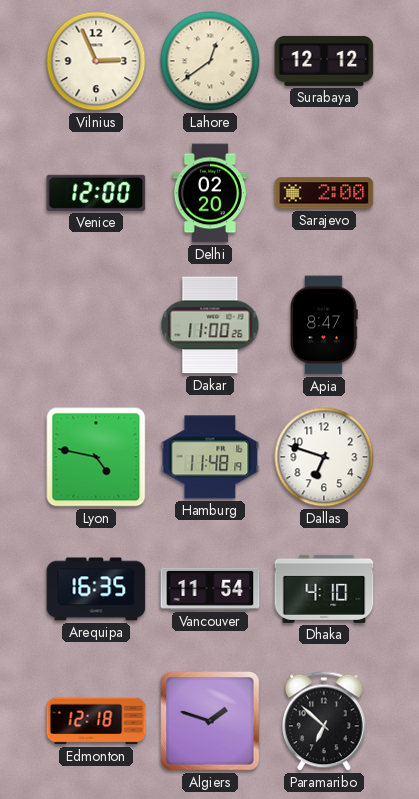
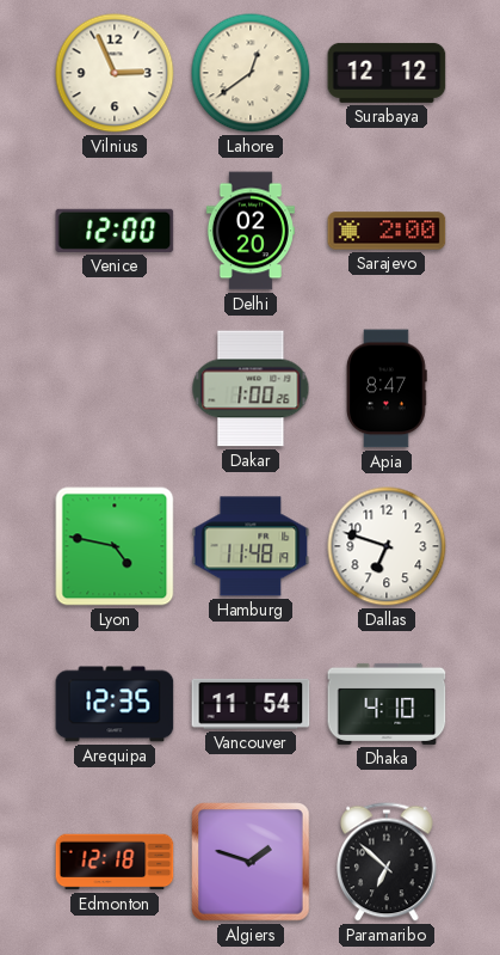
Dakar: 11:00 -> 1:00 (251, 388)
Arequipa: 16:35 -> 12:35 (115, 704)
